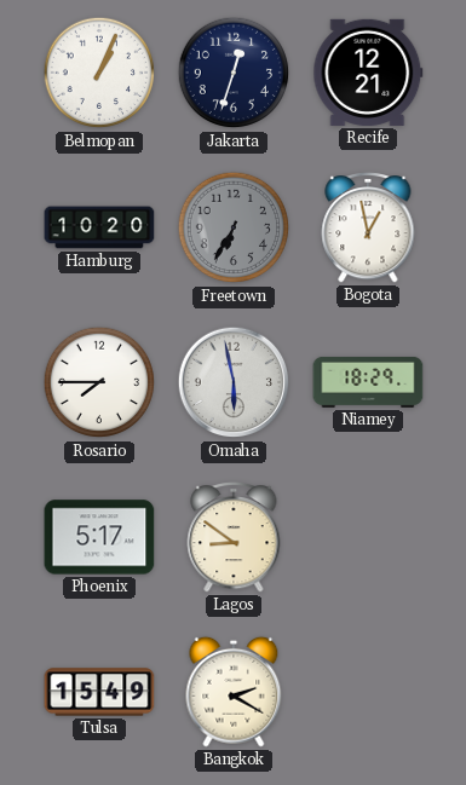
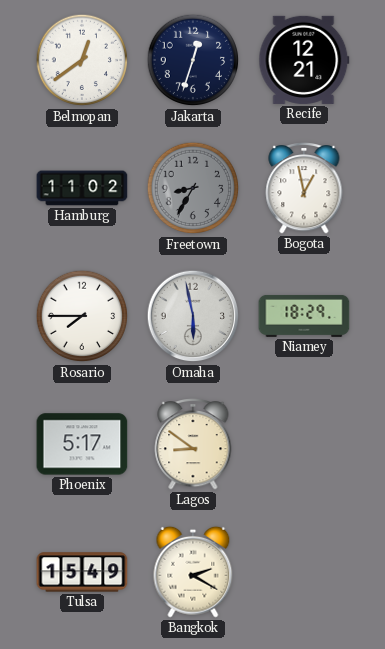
Belmopan: 1:04 -> 12:39 (82, 60)
Hamburg: 10:20 -> 11:02 (82, 188)
Freetown: 6:35 -> 8:35 (193, 188)
